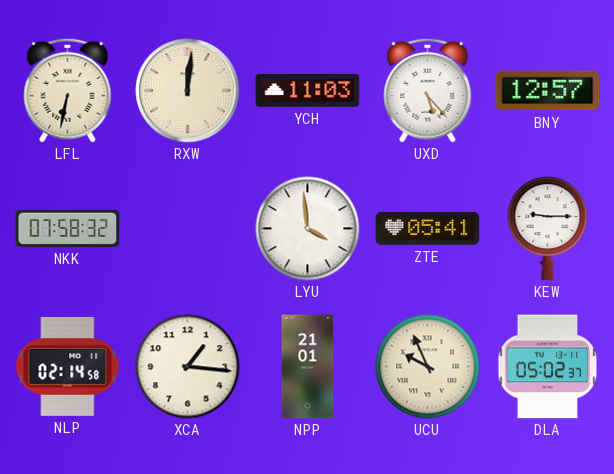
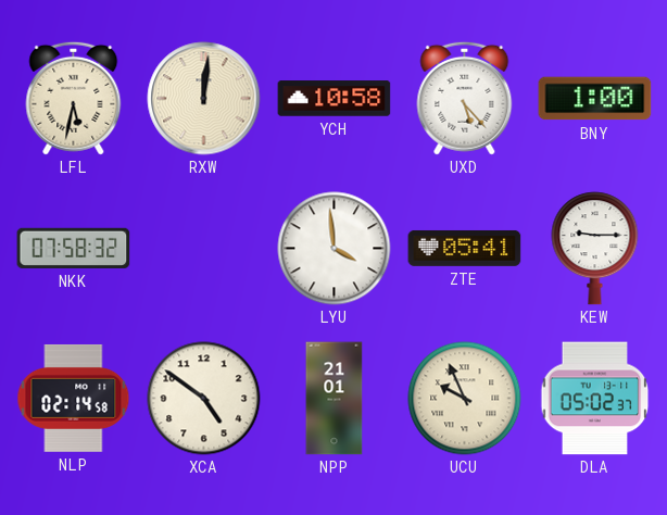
LFL: 6:32 -> 5:32 (74, 98)
YCH: 11:03 -> 10:58 (335, 99)
BNY: 12:57 -> 1:00 (595, 99)
XCA: 1:16 -> 4:51 (204, 399)
